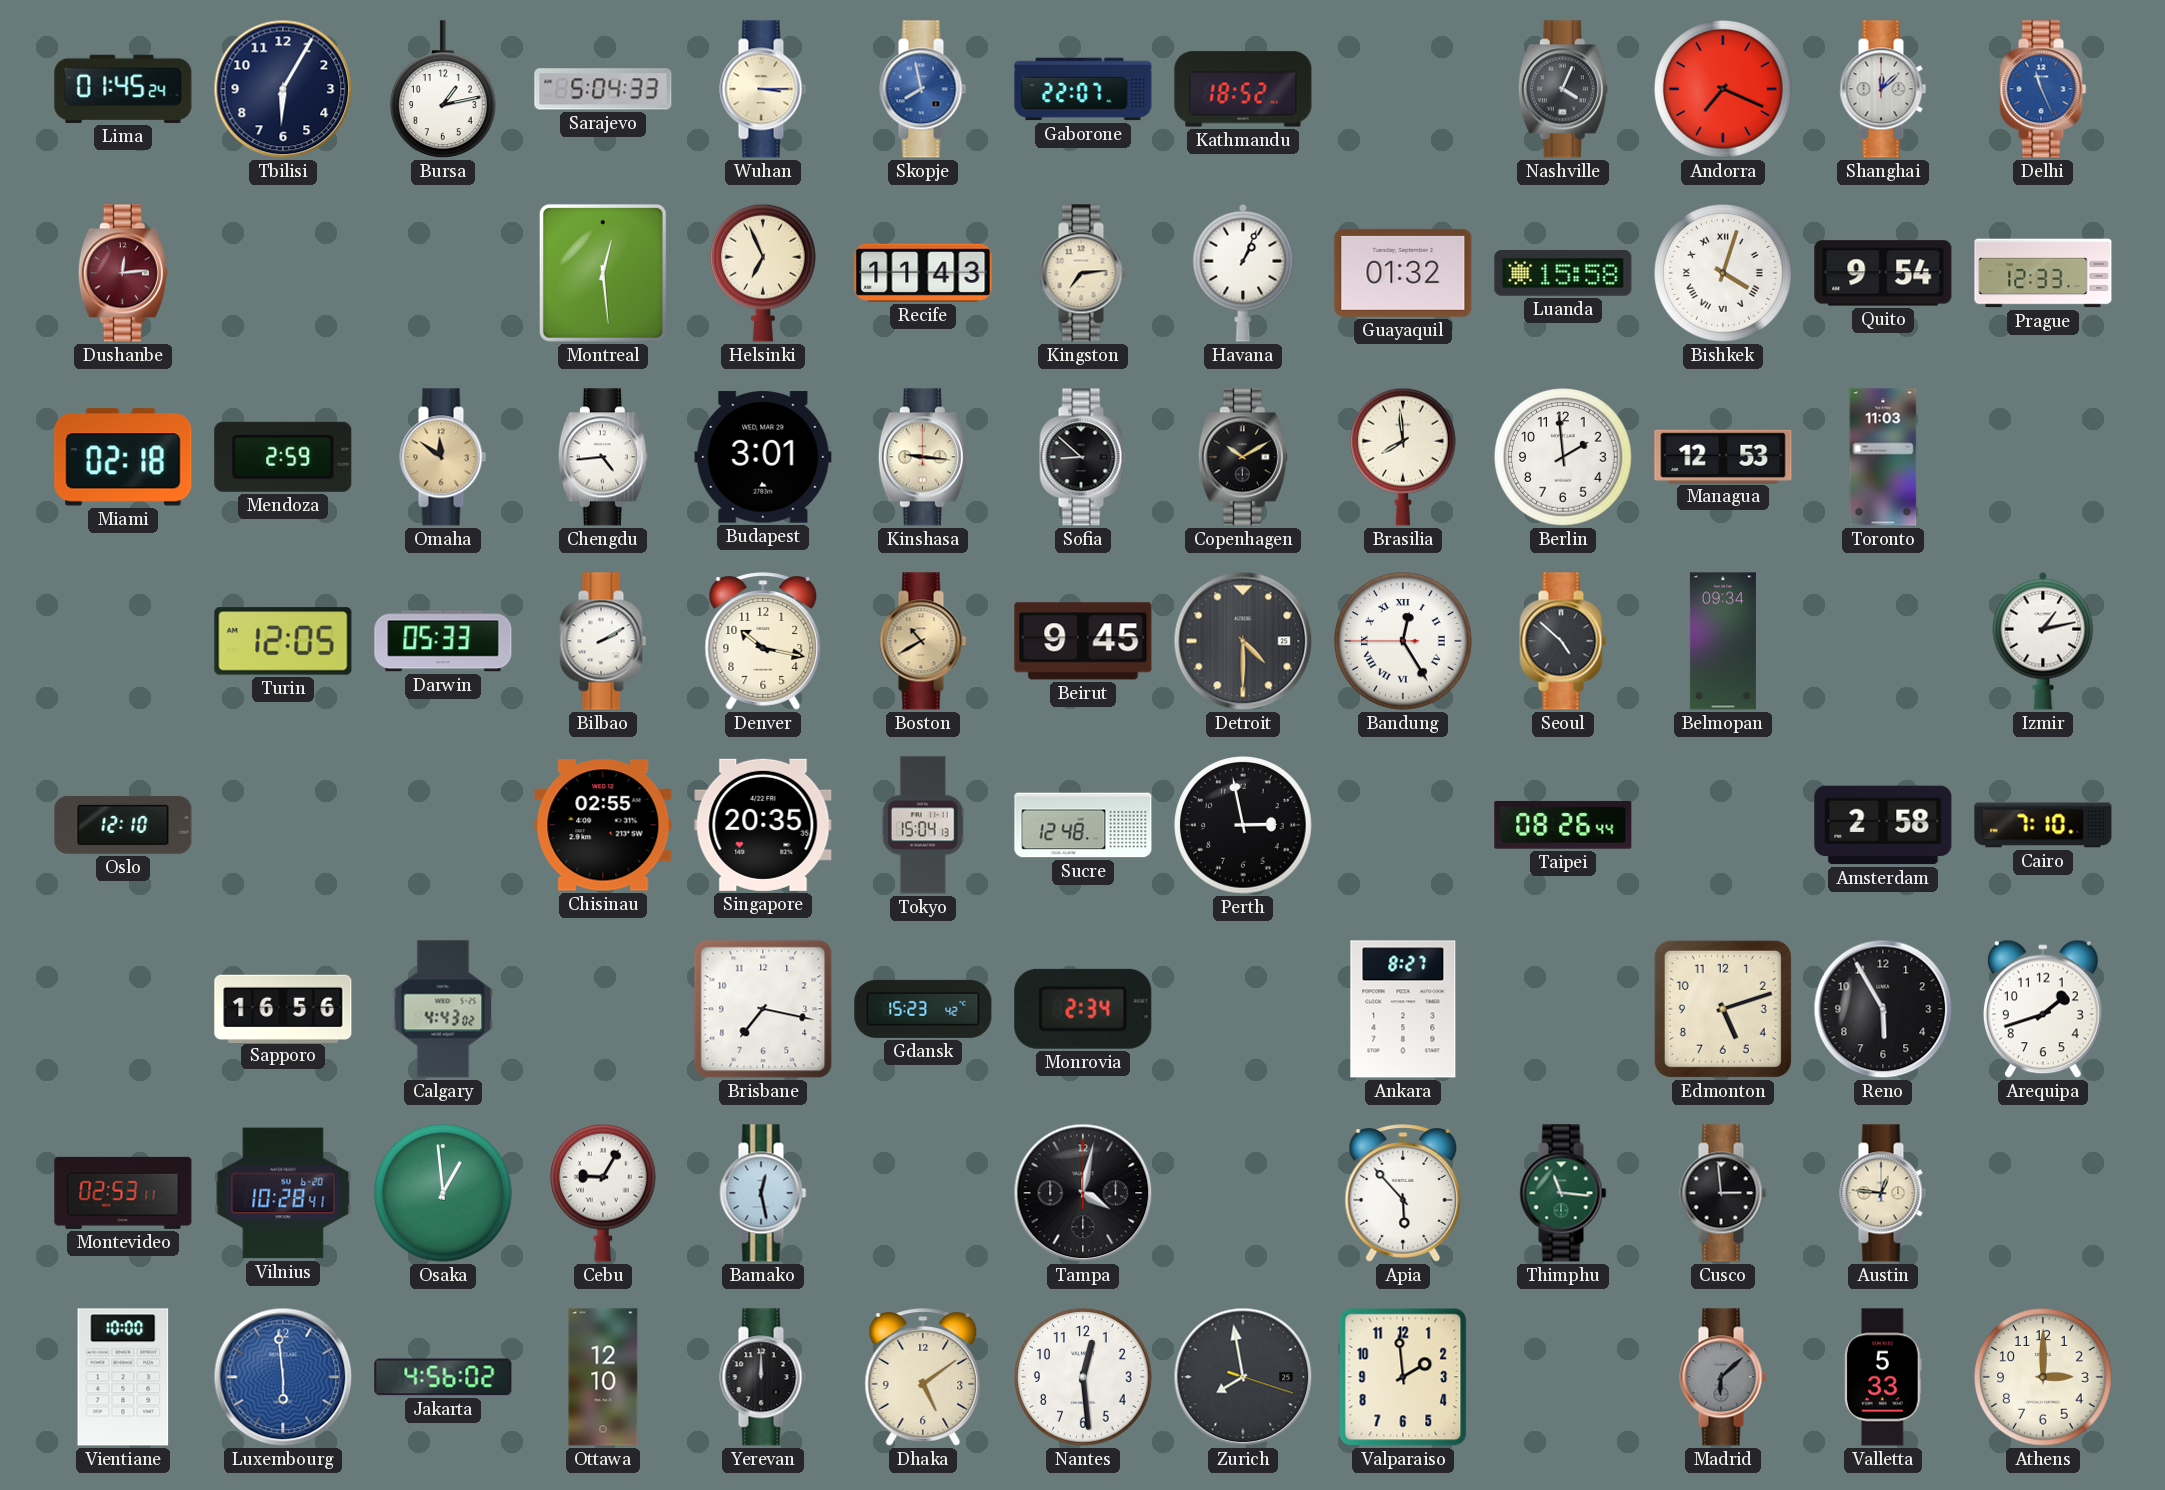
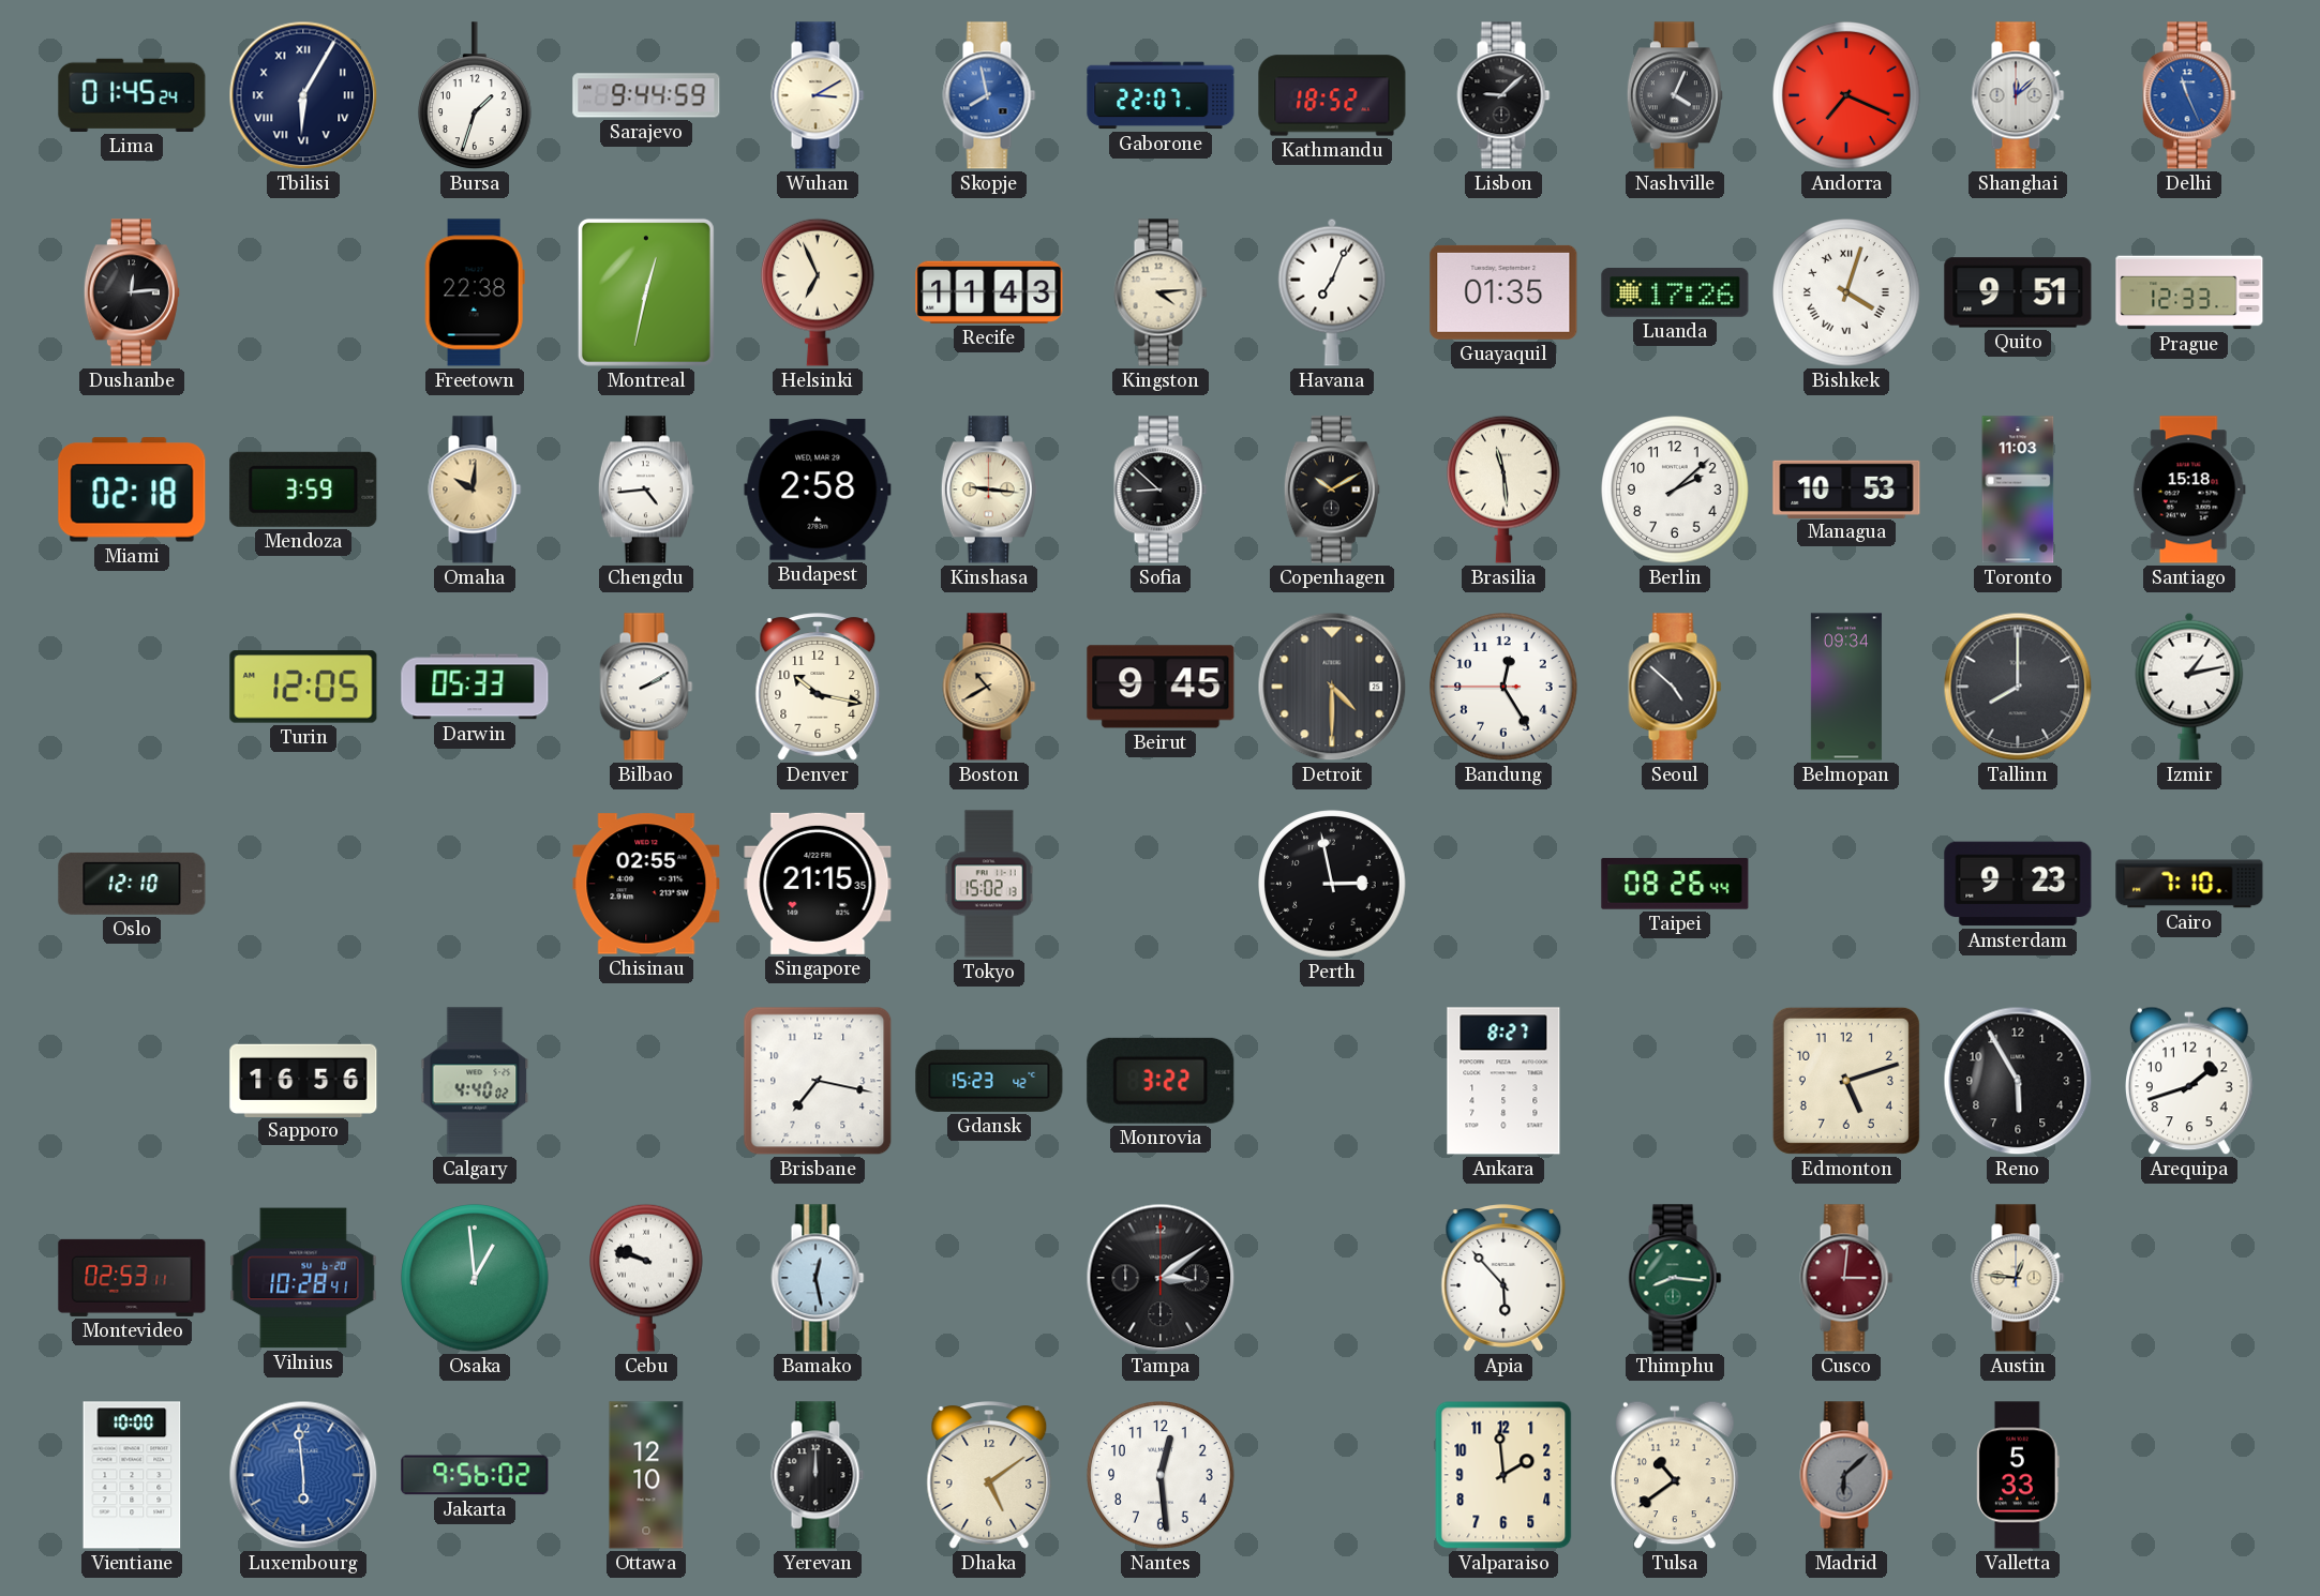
Tbilisi numerals: Arabic -> Roman (303, 95)
Bursa: 1:13 -> 1:33 (476, 95)
Sarajevo: 5:04 -> 9:44 (646, 95)
Wuhan: 3:15 -> 3:10 (818, 95)
Lisbon: none -> 9:08 (1503, 95)
Dushanbe dial: burgundy -> black (132, 292)
Freetown: none -> 22:38 (475, 292)
Montreal: 12:29 -> 12:32 (646, 292)
Kingston: 7:14 -> 4:14 (1161, 292)
Havana: 1:04 -> 7:04 (1332, 292)
Guayaquil: 01:32 -> 01:35 (1503, 292)
Luanda: 15:58 -> 17:26 (1675, 293)
Quito: 9:54 -> 9:51 (2018, 292)
Mendoza: 2:59 -> 3:59 (303, 490)
Omaha: 11:51 -> 10:01 (475, 490)
Budapest: 3:01 -> 2:58 (818, 490)
Brasilia: 7:59 -> 11:29 (1505, 490)
Berlin: 1:59 -> 2:08 (1675, 490)
Managua: 12:53 -> 10:53 (1846, 488)
Santiago: none -> 15:18 (2189, 490)
Bandung numerals: Roman -> Arabic (1503, 687)
Tallinn: none -> 8:00 (2018, 687)
Singapore: 20:35 -> 21:15 (818, 884)
Tokyo: 15:04 -> 15:02 (989, 884)
Sucre: 12:48 -> none (1083, 825)
Amsterdam: 2:58 -> 9:23 (2018, 884)
Calgary: 4:43 -> 4:40 (475, 1081)
Monrovia: 2:34 -> 3:22 (1161, 1081)
Cebu: 9:05 -> 9:48 (647, 1278)
Tampa: 4:02 -> 3:09 (1161, 1278)
Thimphu: 11:16 -> 8:16 (1675, 1278)
Cusco: 2:59 -> 3:01 (1846, 1278)
Cusco dial: black -> burgundy (1846, 1278)
Jakarta: 4:56 -> 9:56 (475, 1475)
Zurich: 7:58 -> none (1243, 1377)
Tulsa: none -> 10:39 (1676, 1475)
Athens: 3:00 -> none (2043, 1377)
